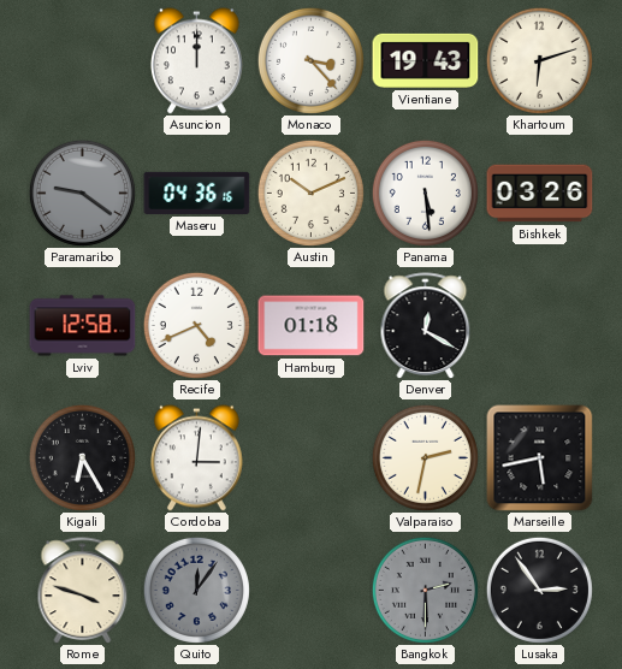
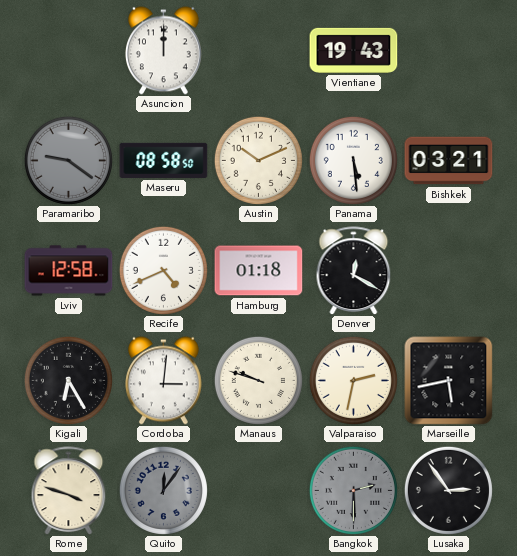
Monaco: 3:23 -> none (310, 60)
Khartoum: 6:12 -> none (539, 60)
Maseru: 04:36 -> 08:58 (164, 160)
Bishkek: 03:26 -> 03:21 (449, 161)
Manaus: none -> 9:48 (258, 380)
